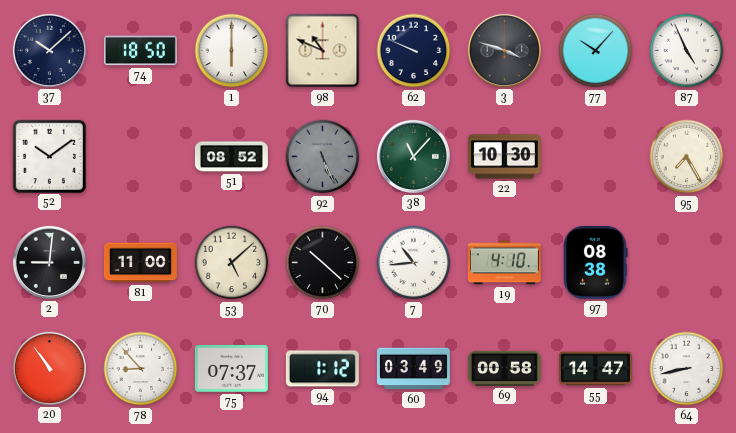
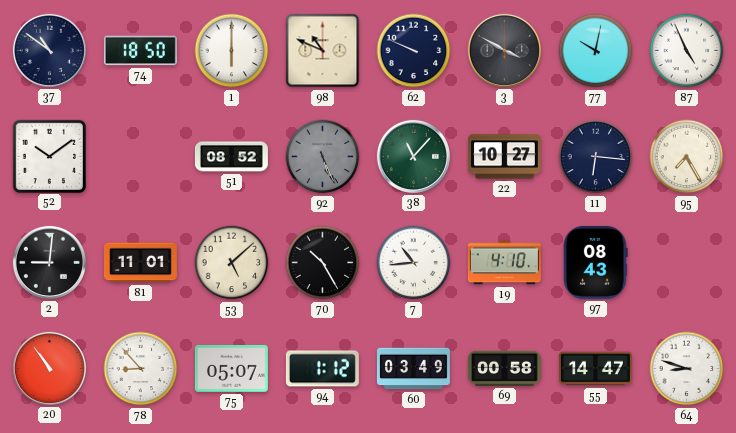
37: 10:08 -> 10:51 (49, 50)
3: 3:48 -> 3:50 (504, 50)
77: 10:07 -> 10:02 (596, 51)
22: 10:30 -> 10:27 (504, 157)
11: none -> 6:16 (596, 157)
81: 11:00 -> 11:01 (140, 263)
70: 10:22 -> 10:25 (323, 263)
97: 08:38 -> 08:43 (596, 262)
75: 07:37 -> 05:07 (231, 368)
64: 8:43 -> 8:48 (687, 369)
